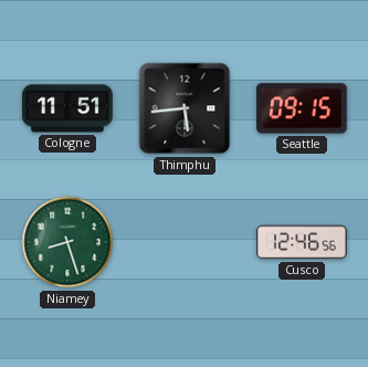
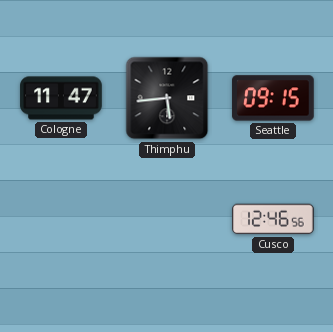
Cologne: 11:51 -> 11:47 (61, 98)
Niamey: 8:27 -> none (67, 242)
